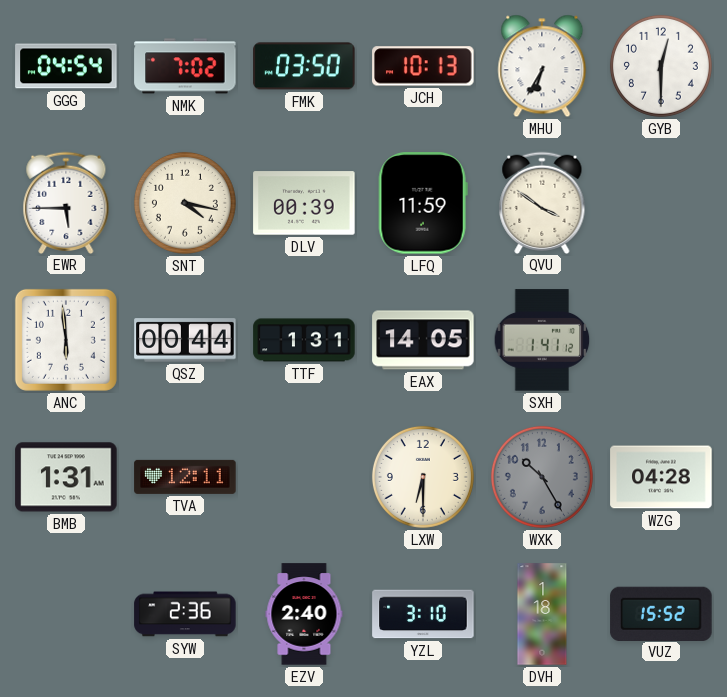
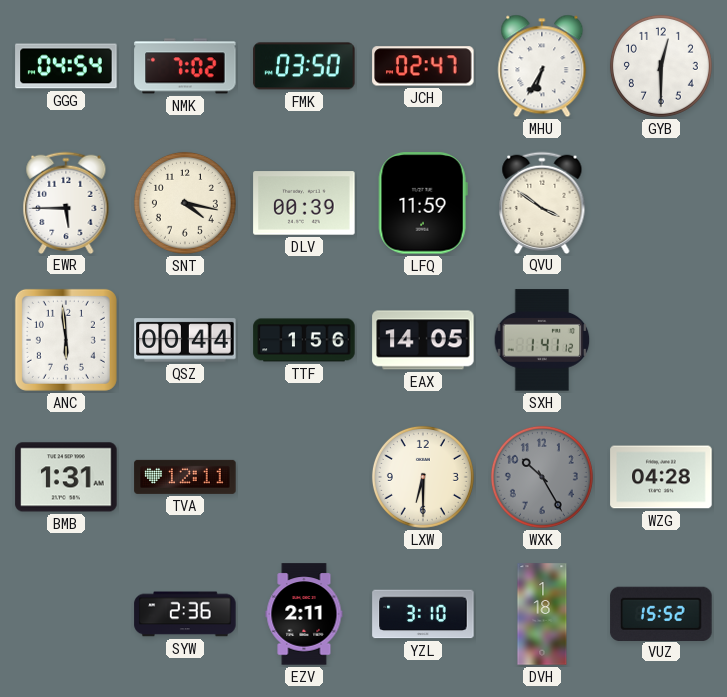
JCH: 10:13 -> 02:47 (423, 66)
TTF: 1:31 -> 1:56 (304, 340)
EZV: 2:40 -> 2:11 (304, 614)
